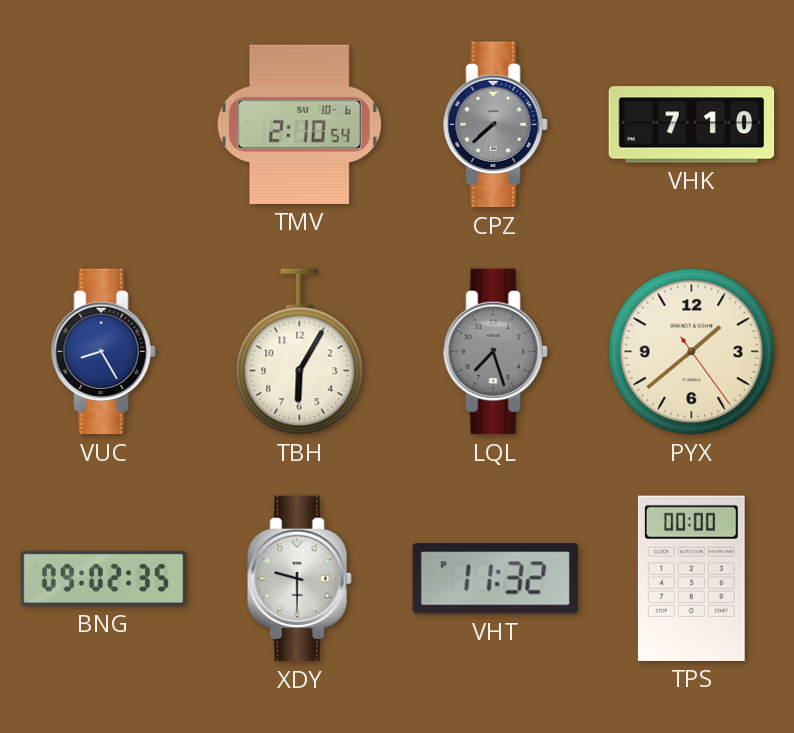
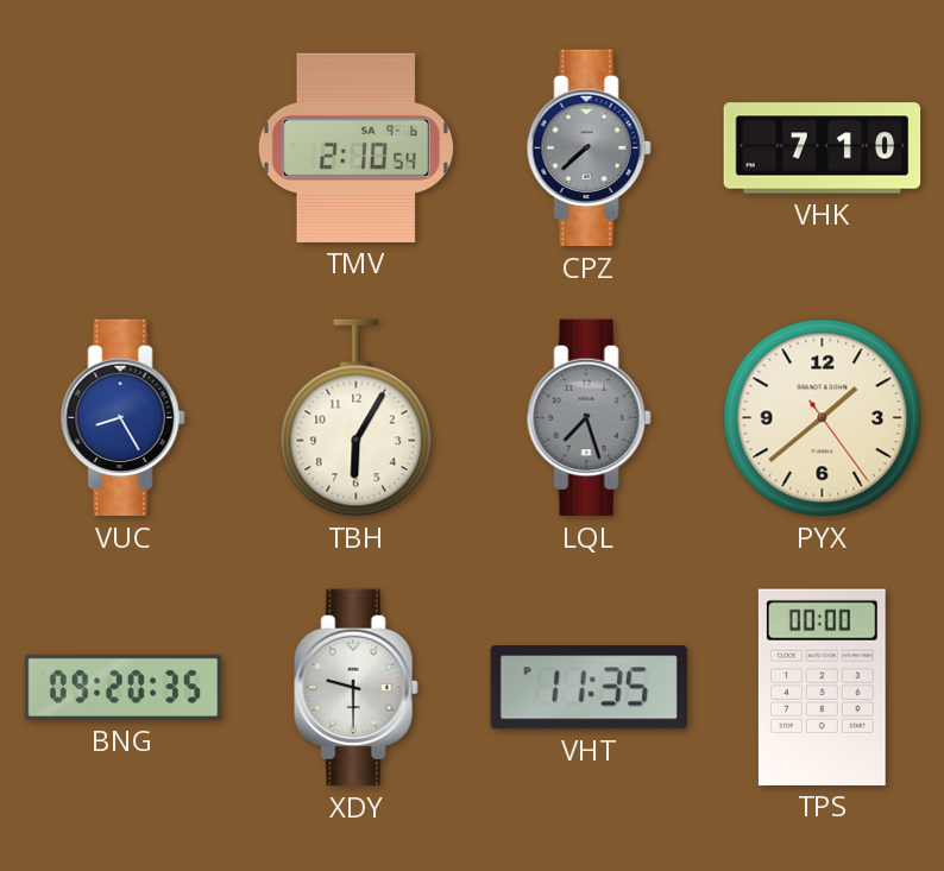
TMV date: SU 10-6 -> SA 9-6 (355, 147)
BNG: 09:02 -> 09:20 (124, 687)
VHT: 11:32 -> 11:35 (589, 688)
